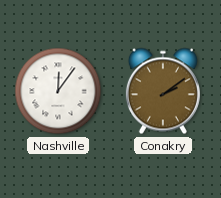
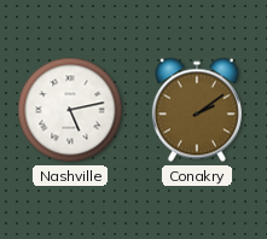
Nashville: 12:06 -> 5:13 (70, 110)
